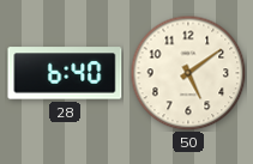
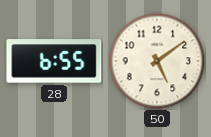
28: 6:40 -> 6:55 (54, 61)
